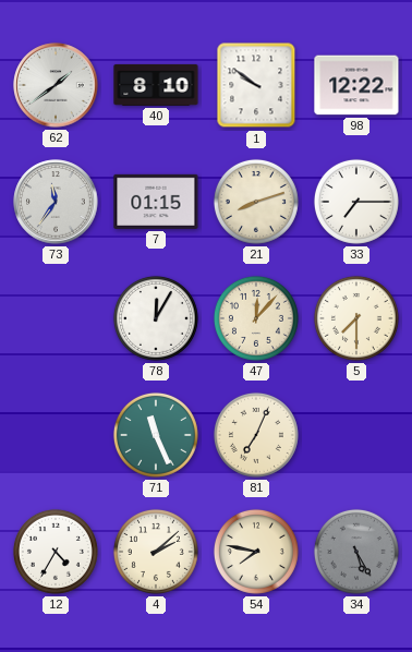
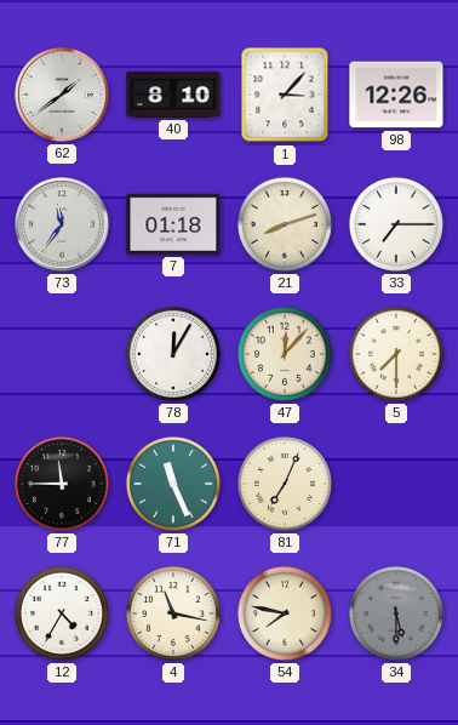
1: 9:51 -> 3:07 (285, 95)
98: 12:22 -> 12:26 (396, 95)
7: 01:15 -> 01:18 (173, 224)
77: none -> 11:45 (62, 484)
4: 2:08 -> 11:17 (173, 613)
34: 5:25 -> 5:30 (396, 613)
